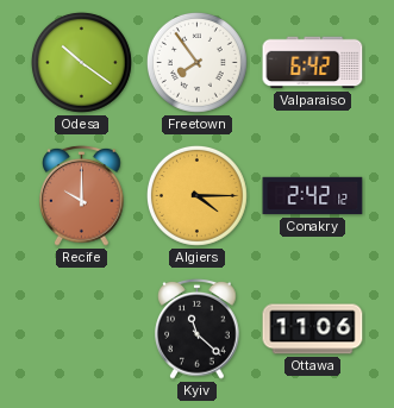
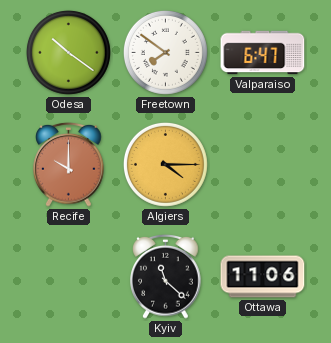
Freetown: 7:54 -> 7:51 (165, 52)
Valparaiso: 6:42 -> 6:47 (263, 53)
Conakry: 2:42 -> none (313, 196)
